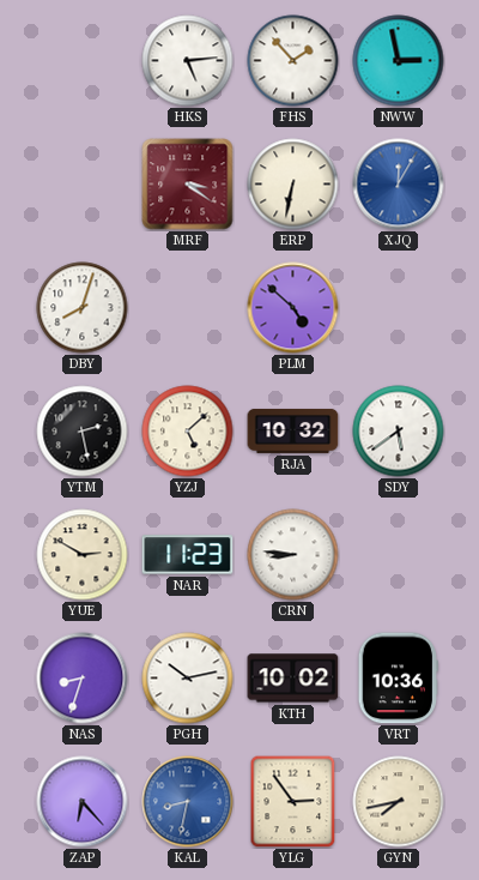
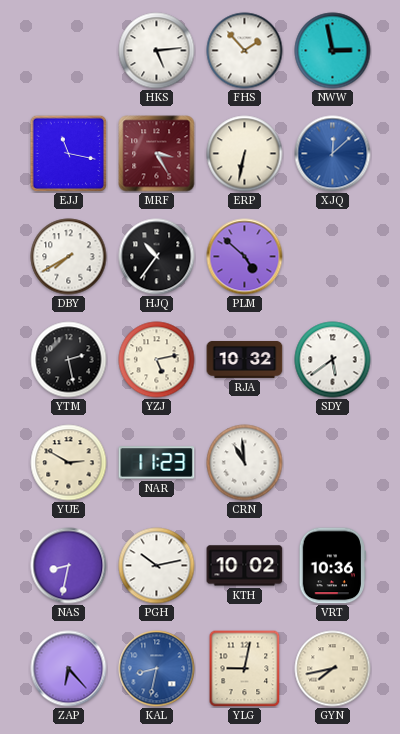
EJJ: none -> 11:17 (68, 153)
MRF: 3:21 -> 3:25 (157, 154)
XJQ: 12:05 -> 12:08 (333, 154)
DBY: 8:03 -> 7:40 (69, 257)
HJQ: none -> 10:36 (157, 257)
YZJ: 5:08 -> 5:13 (157, 360)
CRN: 8:46 -> 10:59 (245, 463)
NAS: 8:33 -> 8:32 (69, 566)
YLG: 2:54 -> 9:02 (245, 668)
